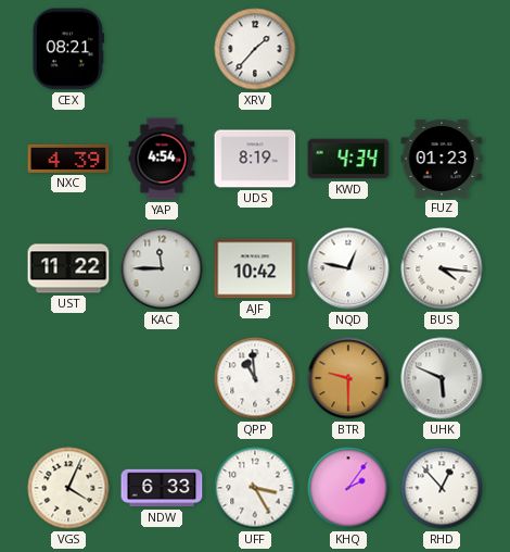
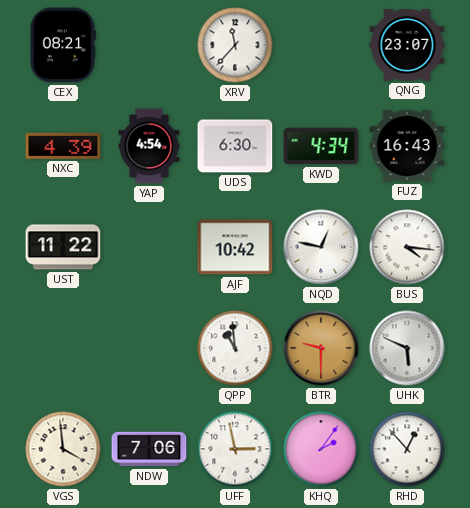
XRV: 1:37 -> 11:37 (235, 45)
QNG: none -> 23:07 (407, 46)
UDS: 8:19 -> 6:30 (235, 146)
FUZ: 01:23 -> 16:43 (407, 146)
KAC: 11:45 -> none (162, 268)
VGS: 4:04 -> 3:59 (63, 449)
NDW: 6:33 -> 7:06 (149, 449)
UFF: 3:25 -> 2:58 (235, 449)
